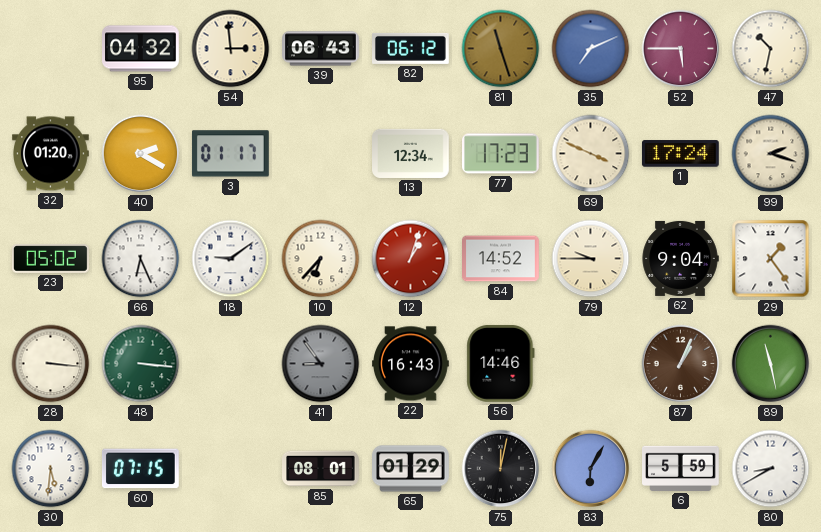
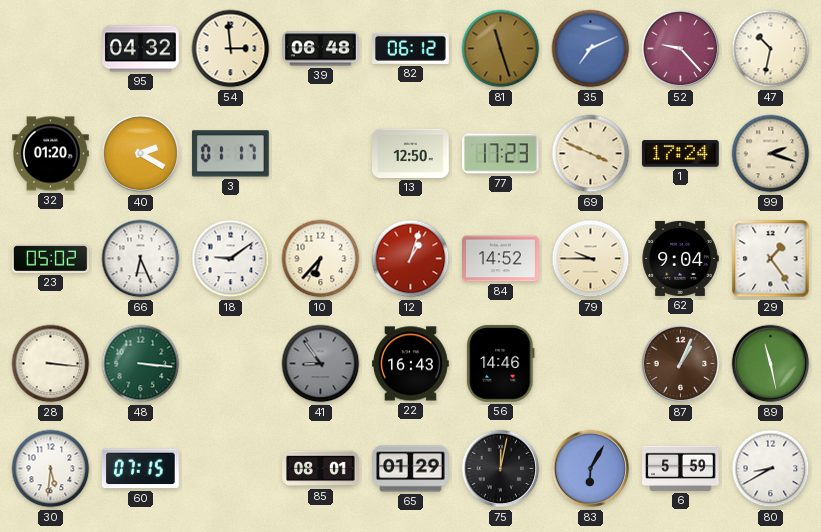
39: 06:43 -> 06:48 (321, 49)
52: 5:45 -> 9:23 (681, 49)
13: 12:34 -> 12:50 (411, 153)
